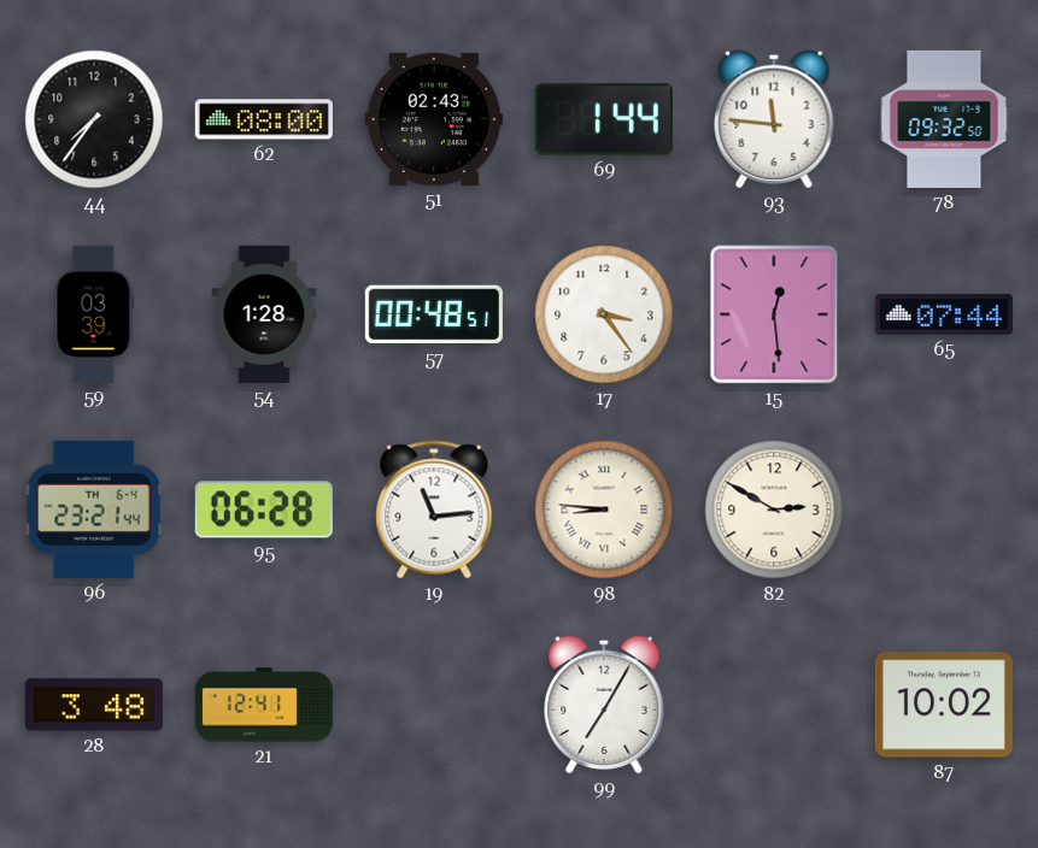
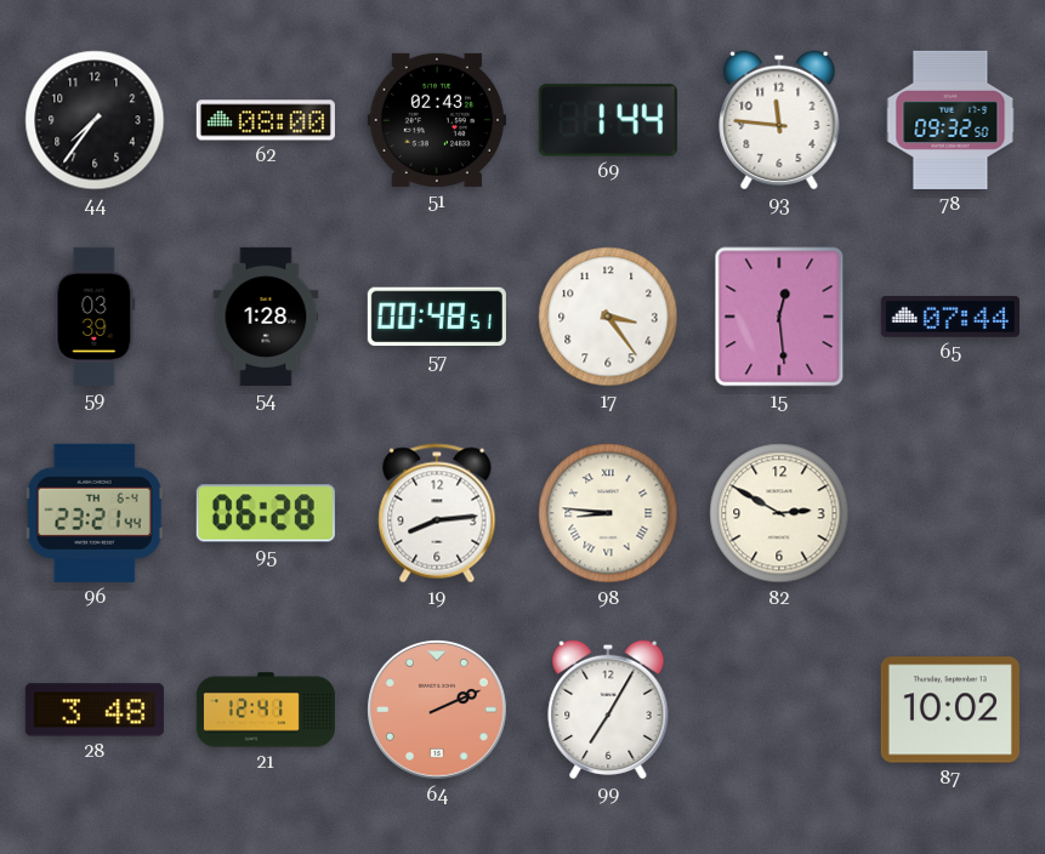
19: 11:14 -> 8:14 (437, 513)
64: none -> 2:11 (437, 710)
